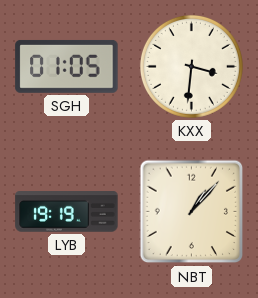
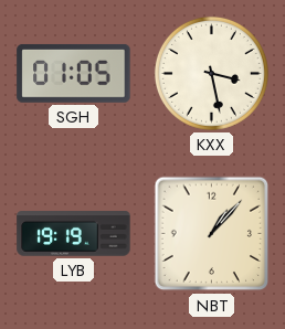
KXX: 3:31 -> 3:28 (211, 73)
